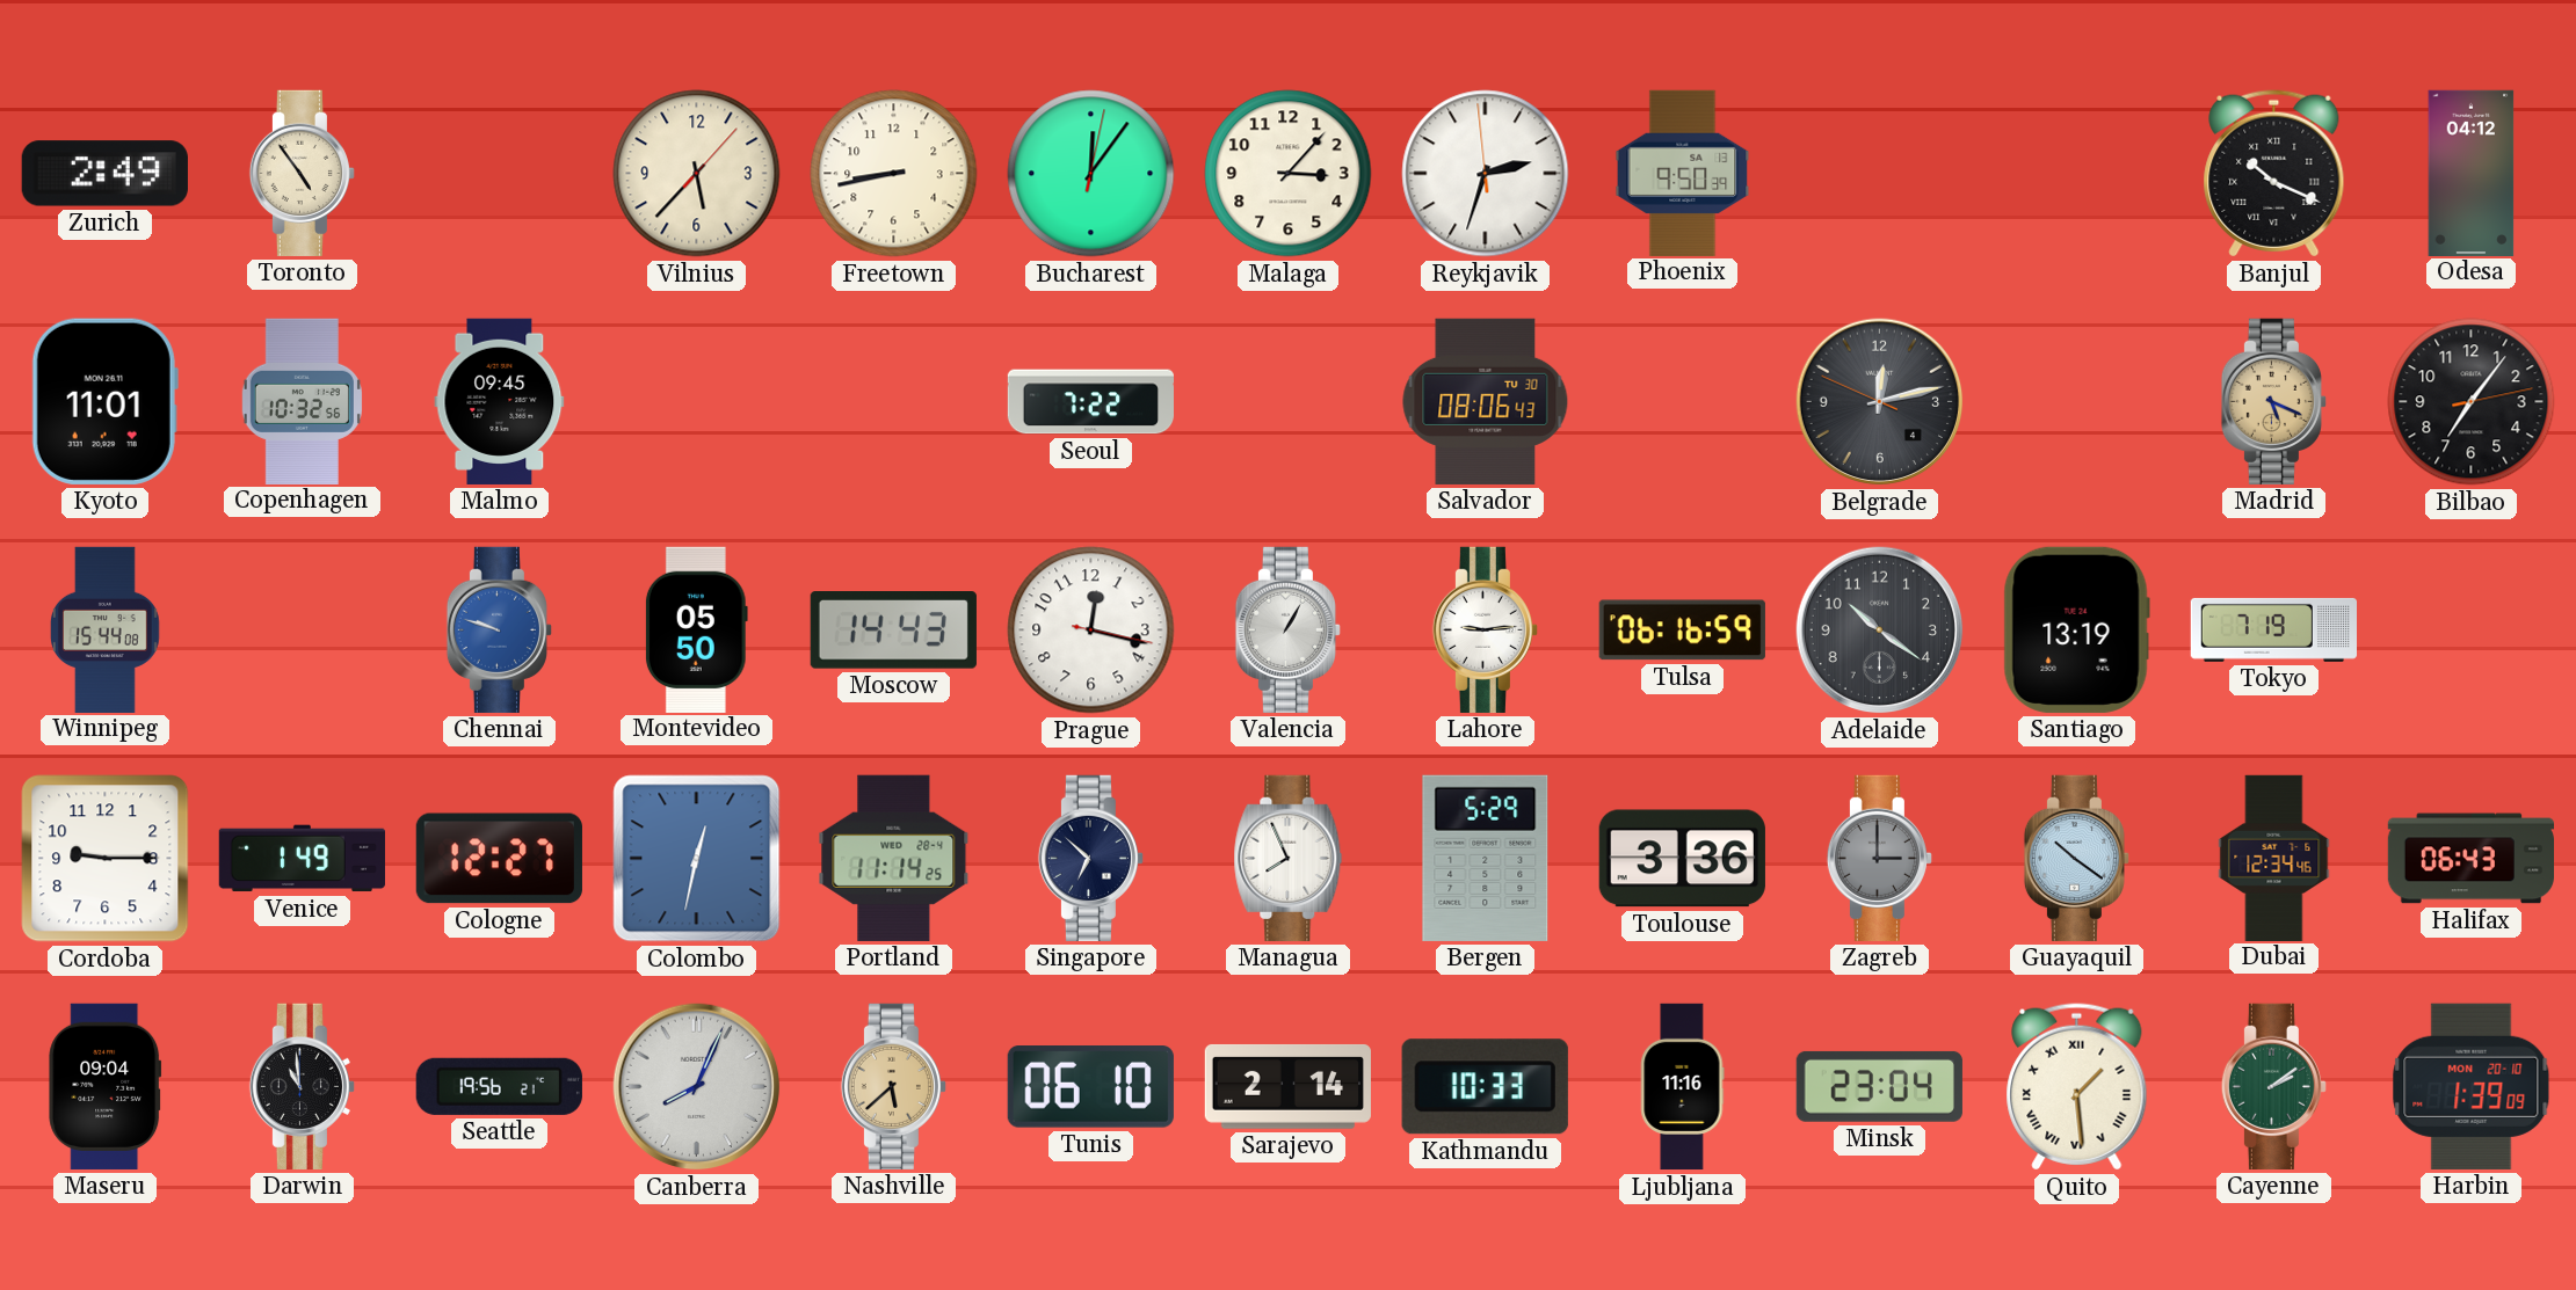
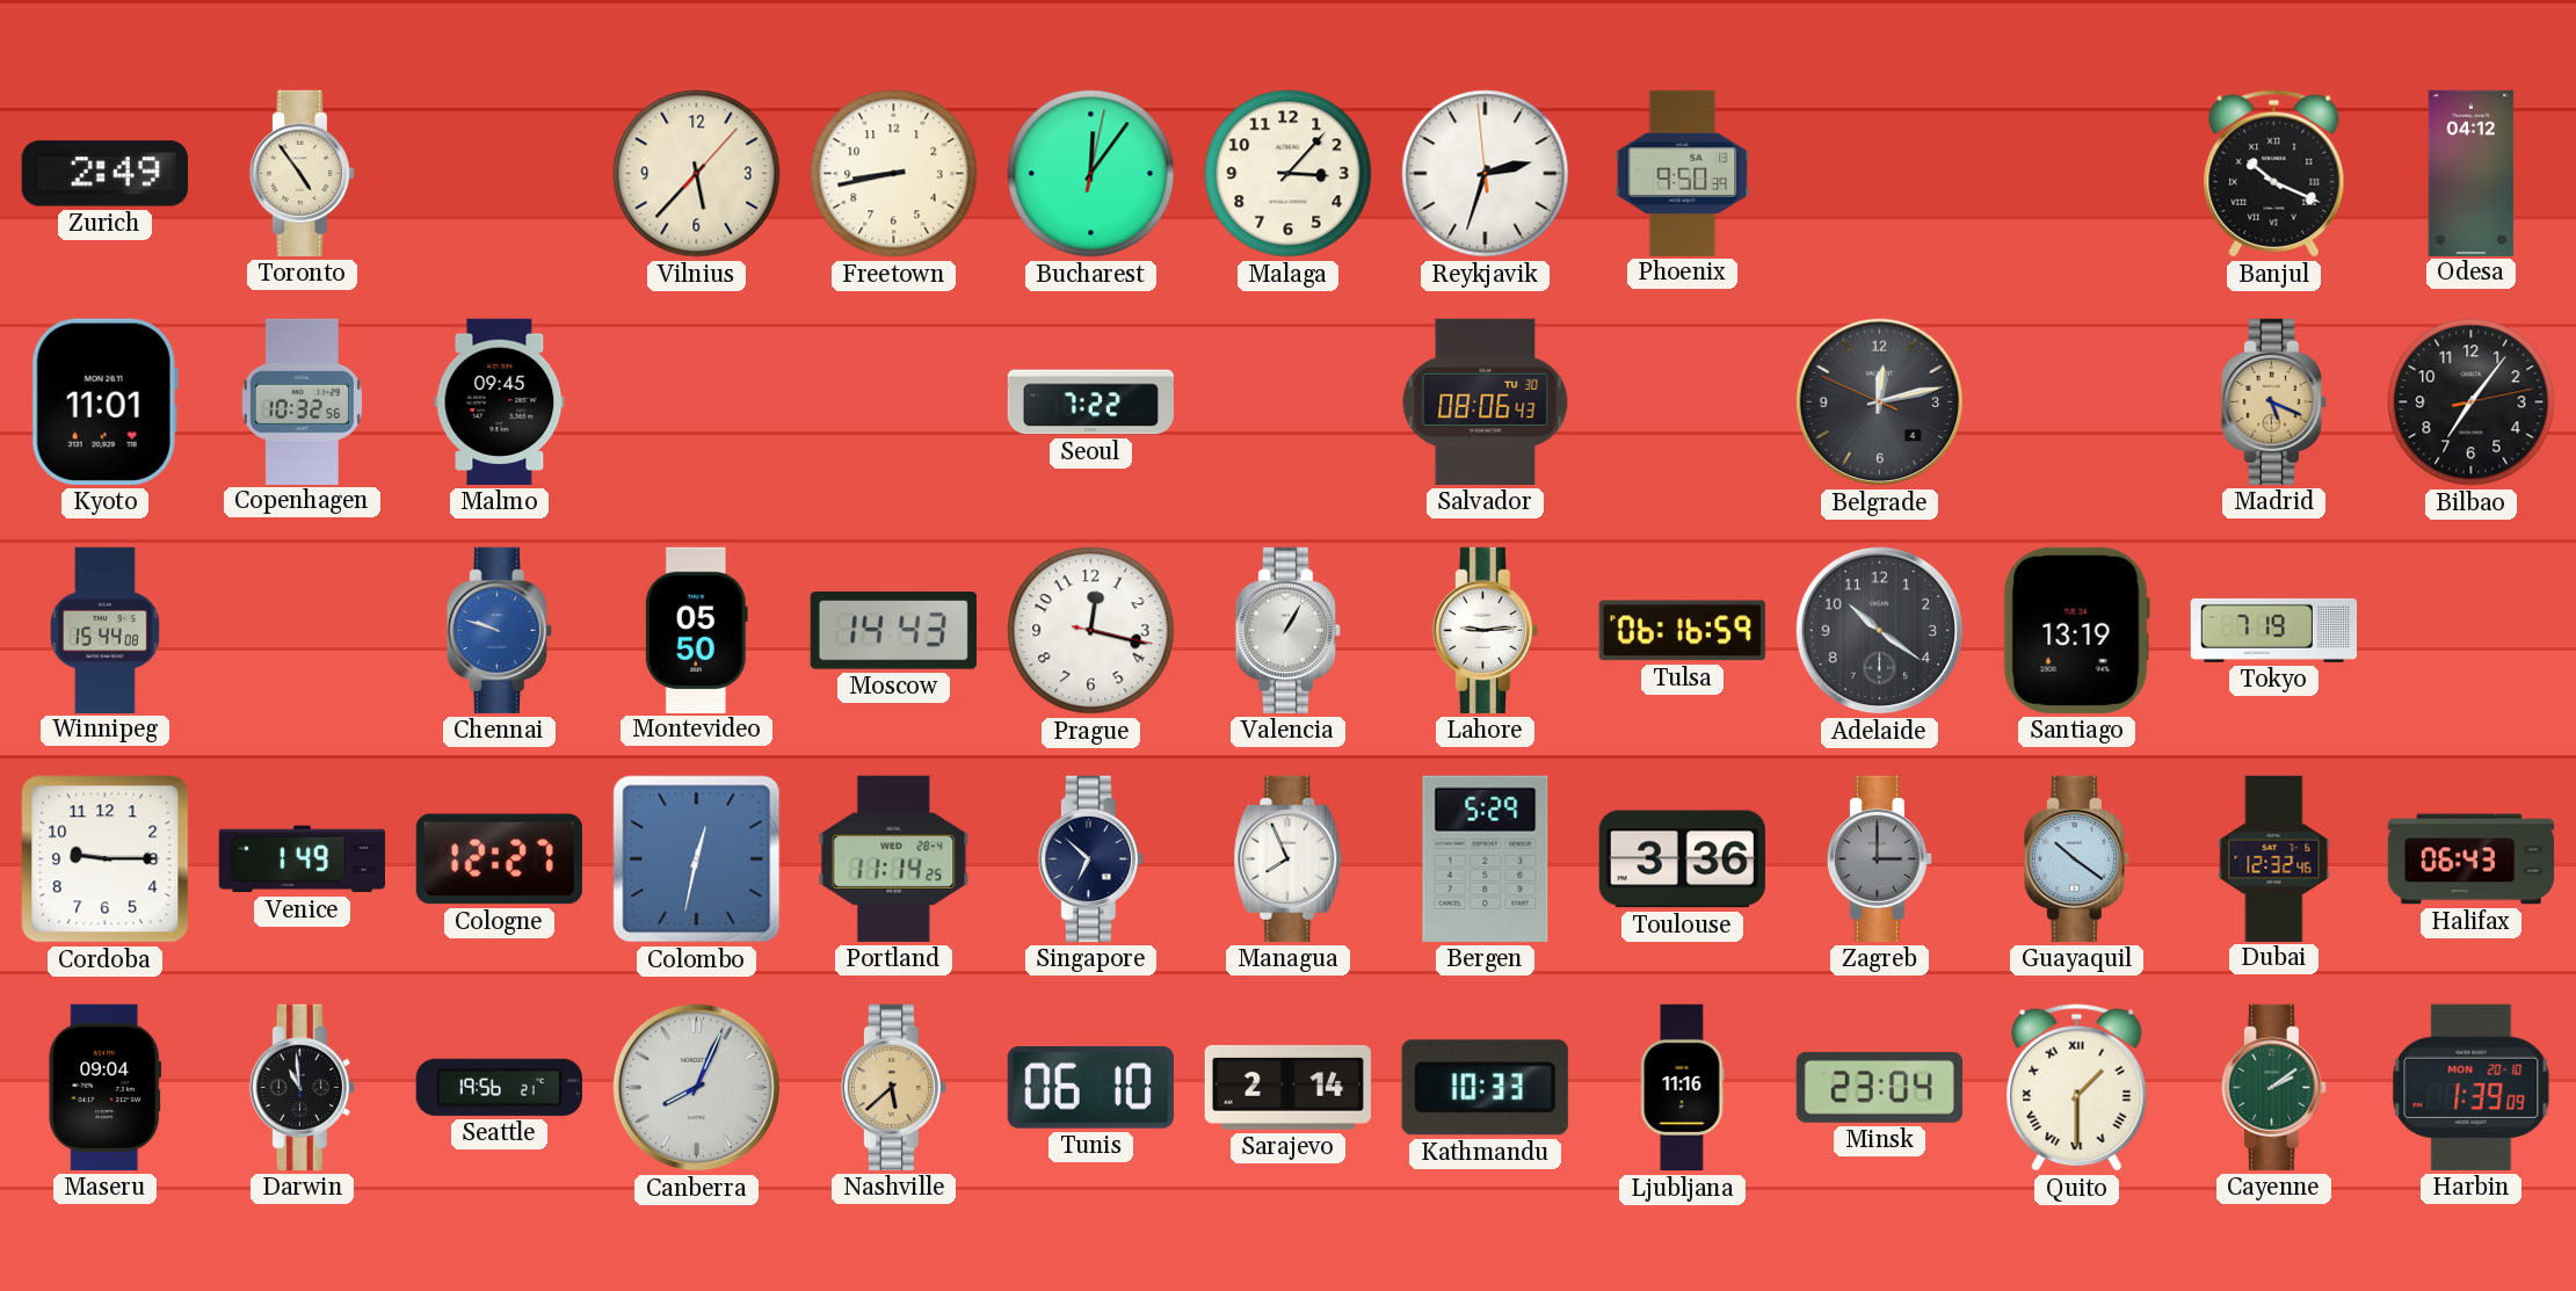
Dubai: 12:34 -> 12:32 (2274, 858)
Quito: 1:29 -> 1:30 (2077, 1088)
